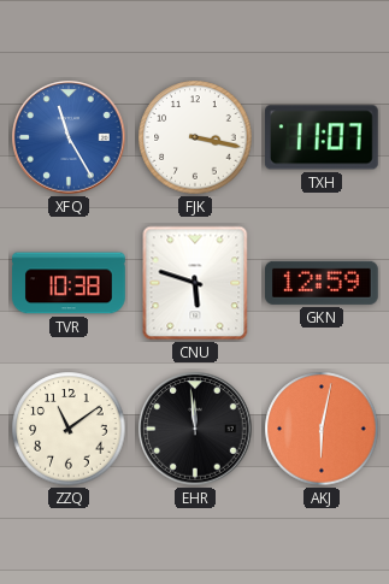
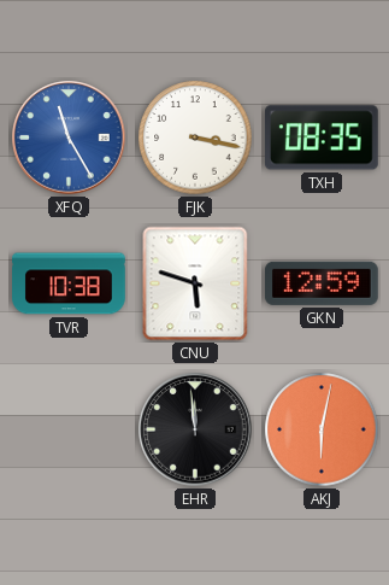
TXH: 11:07 -> 08:35 (323, 138)
ZZQ: 11:09 -> none (69, 429)
